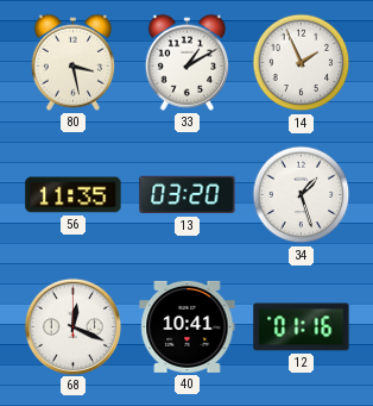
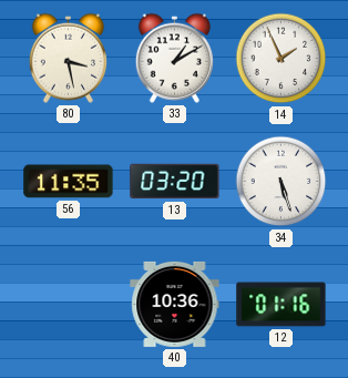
34: 1:27 -> 5:27 (282, 182)
68: 12:19 -> none (72, 326)
40: 10:41 -> 10:36 (175, 304)
